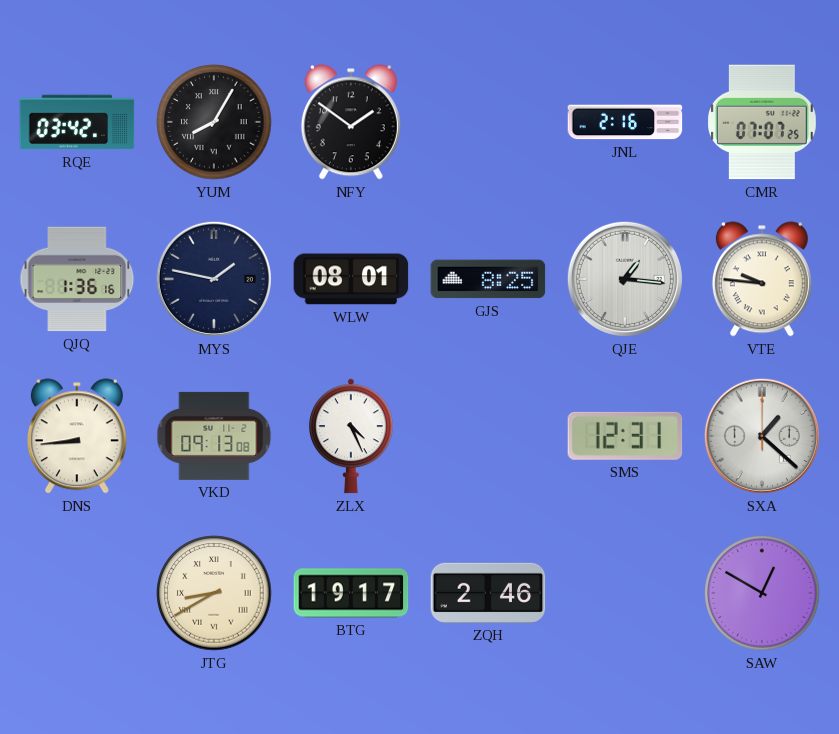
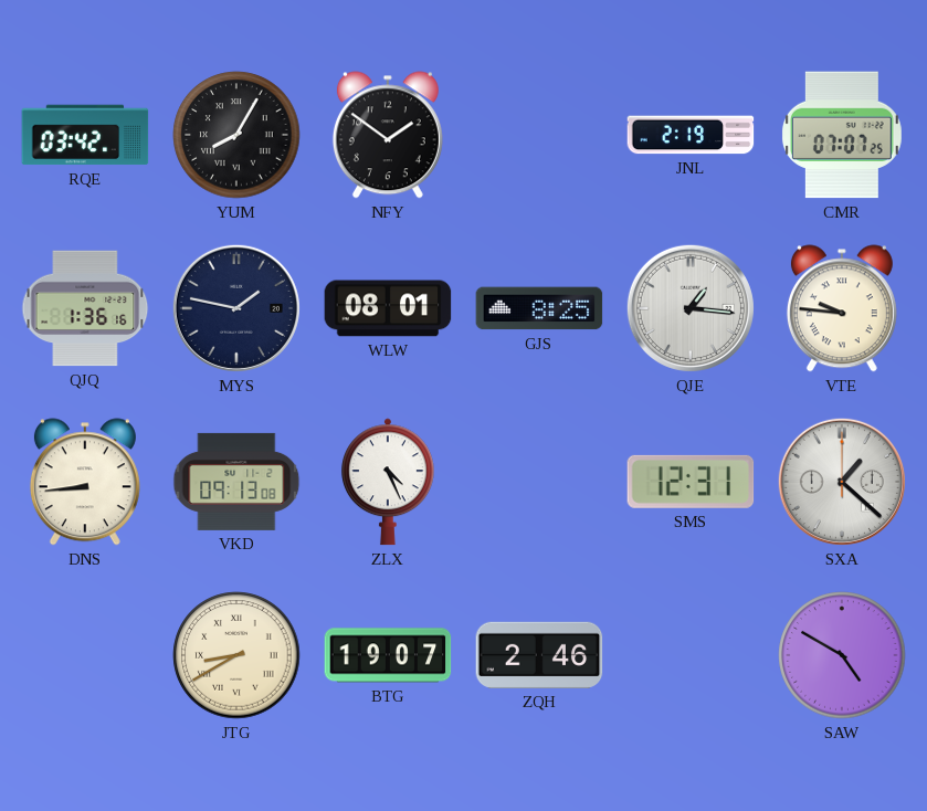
JNL: 2:16 -> 2:19 (691, 135)
BTG: 19:17 -> 19:07 (388, 655)
SAW: 12:50 -> 4:50 (842, 655)
